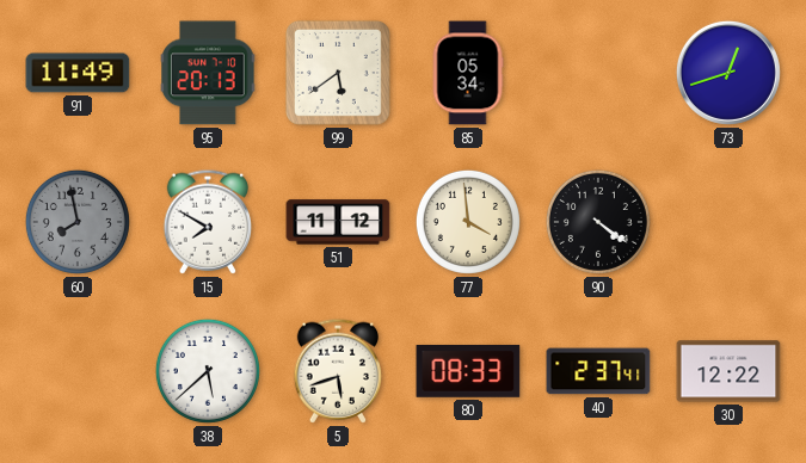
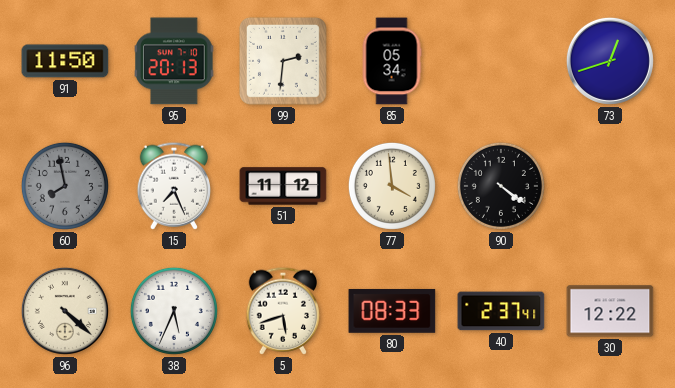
91: 11:49 -> 11:50 (65, 61)
99: 5:39 -> 2:31 (284, 62)
15: 7:50 -> 7:26 (173, 186)
96: none -> 4:22 (65, 311)
38: 5:38 -> 5:34 (174, 311)
